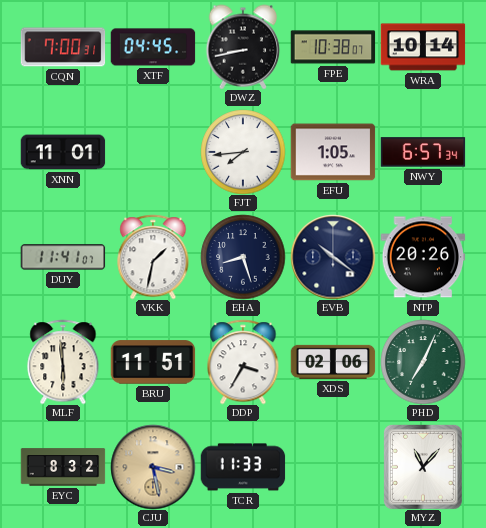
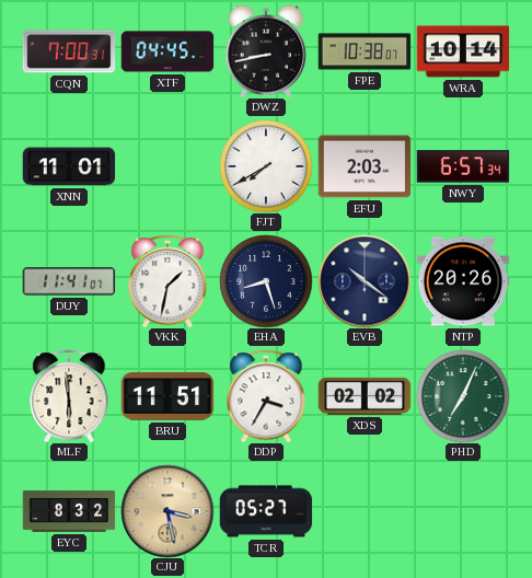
FJT: 7:44 -> 7:40 (266, 166)
EFU: 1:05 -> 2:03 (365, 166)
XDS: 02:06 -> 02:02 (365, 396)
TCR: 11:33 -> 05:27 (266, 511)
MYZ: 11:07 -> none (423, 467)
